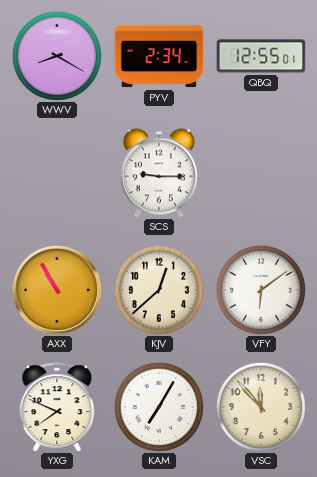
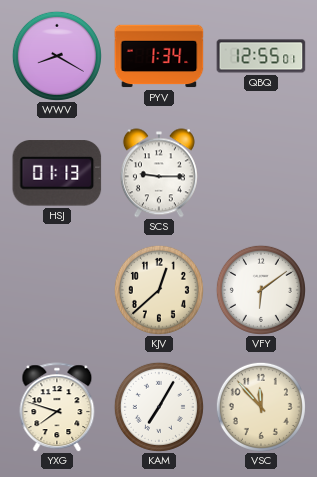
PYV: 2:34 -> 1:34 (159, 56)
HSJ: none -> 01:13 (57, 173)
AXX: 10:55 -> none (57, 290)
YXG: 7:49 -> 7:48 (57, 407)
